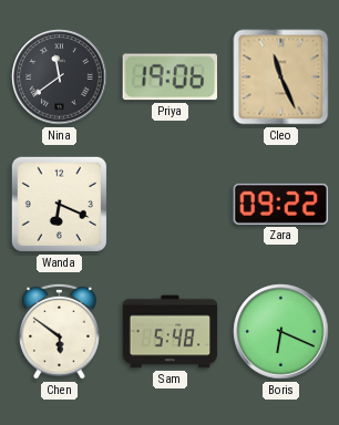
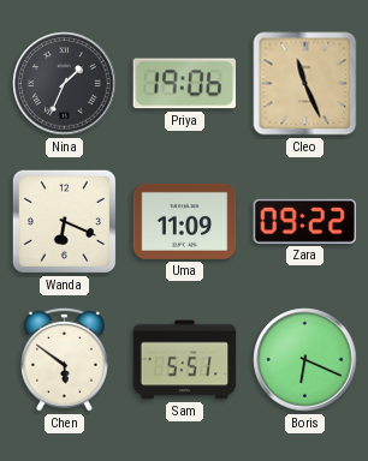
Nina: 11:39 -> 1:34 (65, 84)
Uma: none -> 11:09 (185, 221)
Sam: 5:48 -> 5:51 (185, 360)
